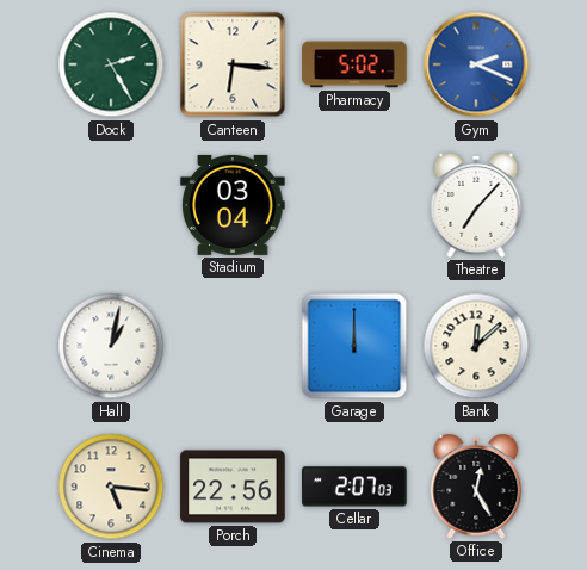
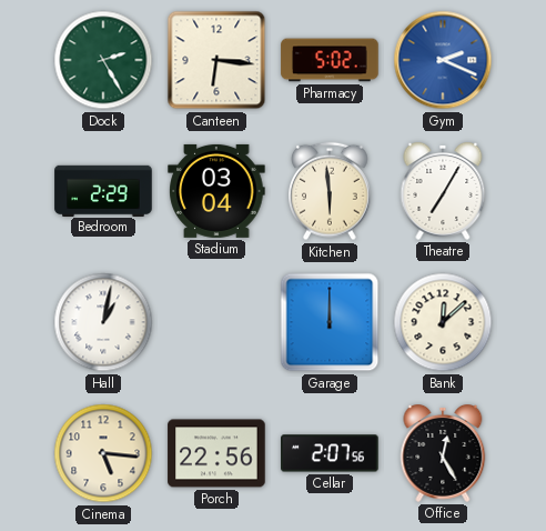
Bedroom: none -> 2:29 (103, 190)
Kitchen: none -> 5:59 (331, 191)
Theatre: 7:07 -> 7:05 (443, 192)
Cellar: 2:07:03 -> 2:07:56 (330, 453)
